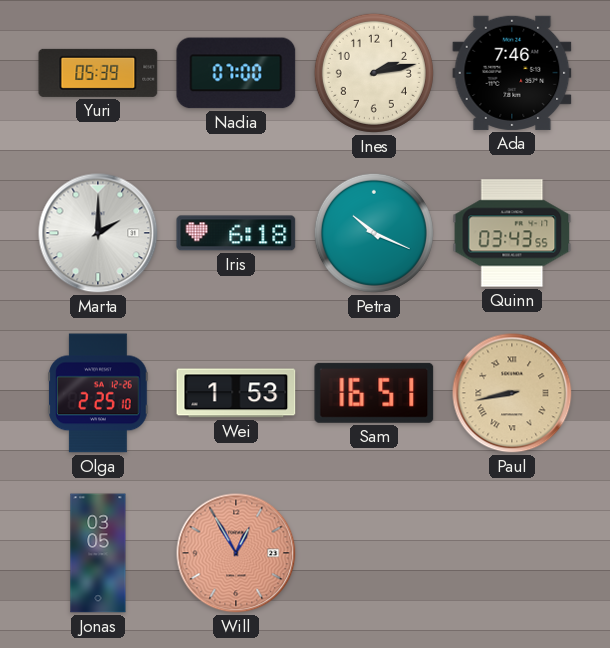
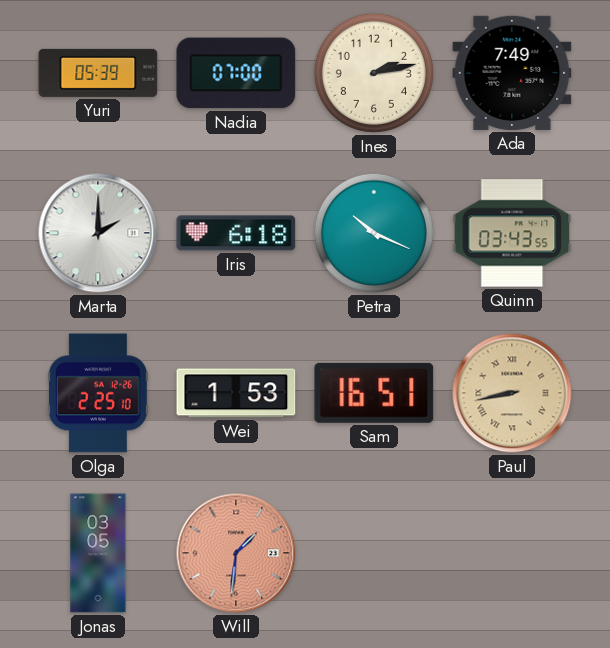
Ada: 7:46 -> 7:49 (512, 73)
Will: 12:55 -> 1:31 (236, 553)
